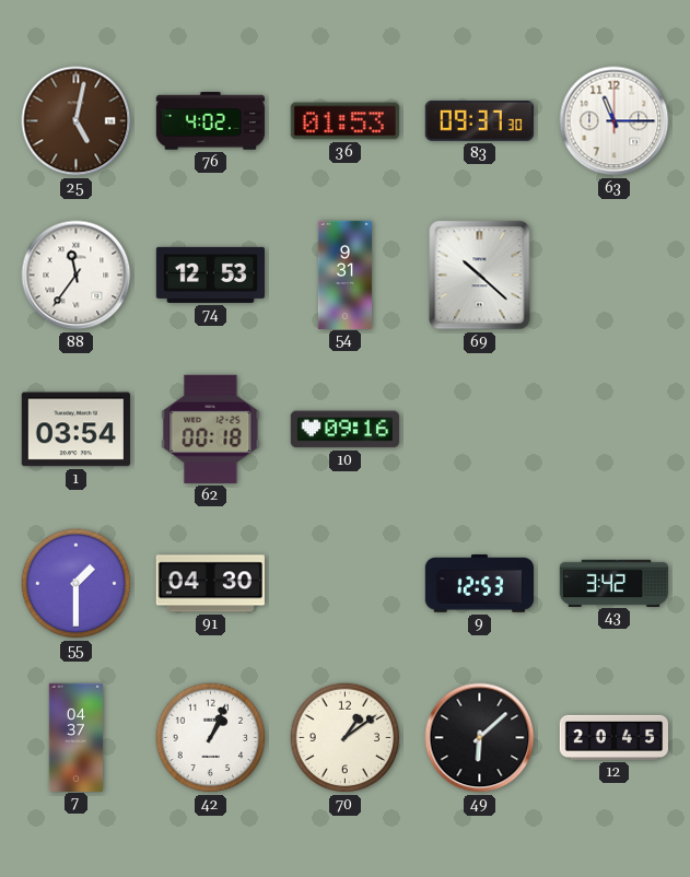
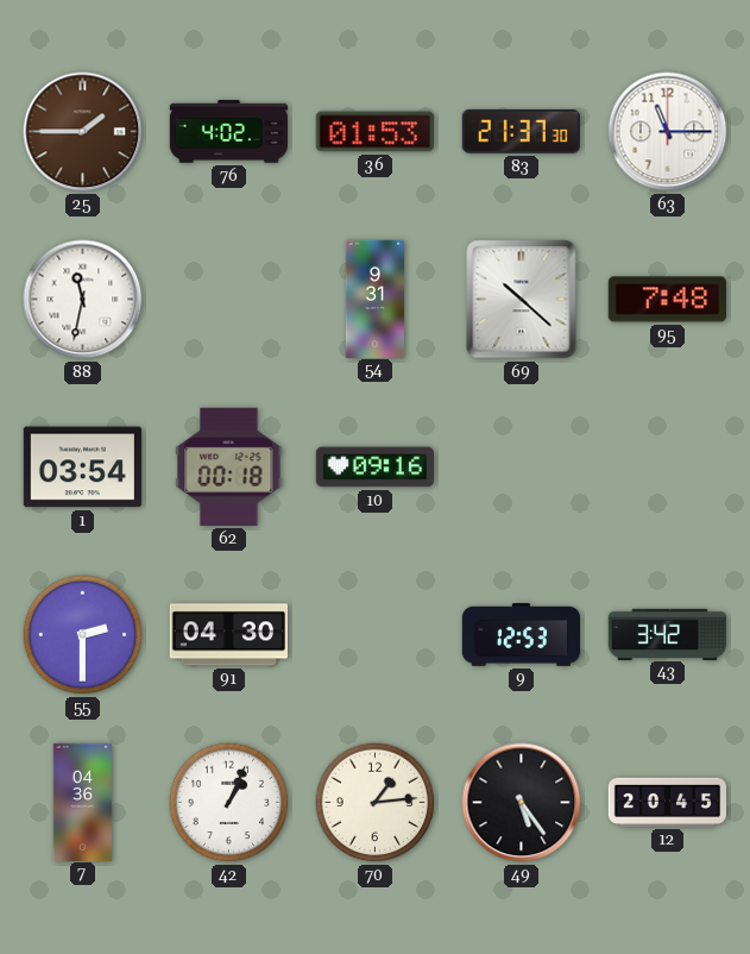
25: 5:02 -> 1:45 (83, 132)
83: 09:37 -> 21:37 (521, 131)
88: 11:36 -> 11:32 (83, 300)
74: 12:53 -> none (210, 274)
95: none -> 7:48 (667, 300)
55: 1:30 -> 2:30 (83, 635)
7: 04:37 -> 04:36 (82, 802)
70: 1:09 -> 1:14 (376, 803)
49: 6:08 -> 5:24 (522, 803)
